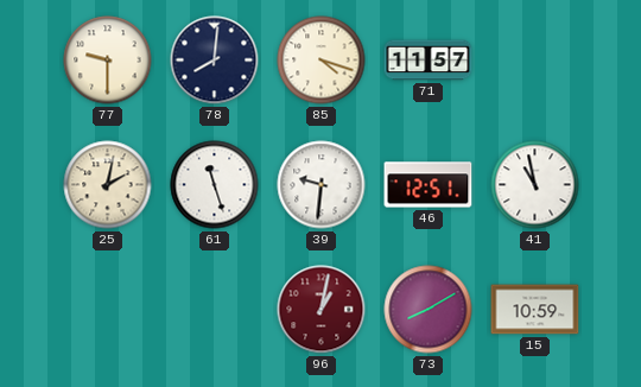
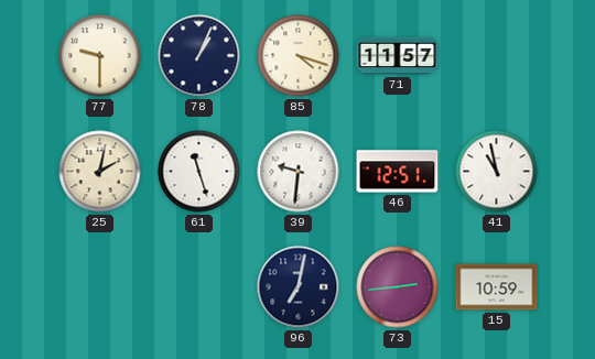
78: 8:01 -> 1:04 (199, 56)
96: 1:02 -> 7:02 (299, 287)
96 dial: burgundy -> navy (299, 287)
73: 8:10 -> 2:44 (398, 287)
